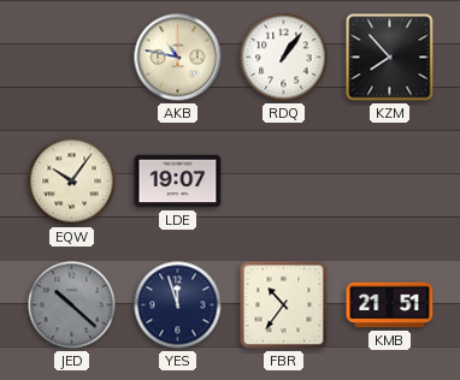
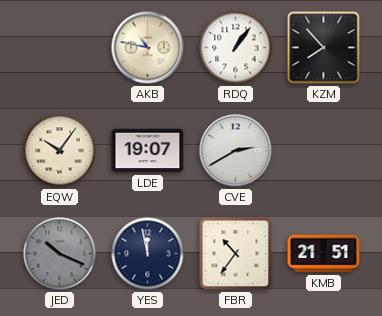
CVE: none -> 2:40 (236, 151)
JED: 10:22 -> 10:19 (60, 254)
YES: 11:57 -> 11:58 (148, 254)
